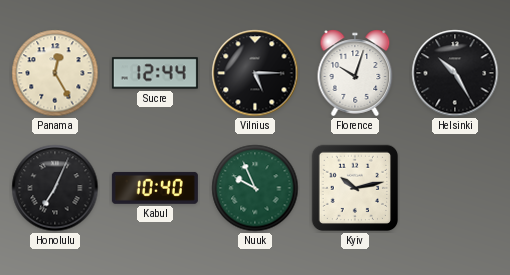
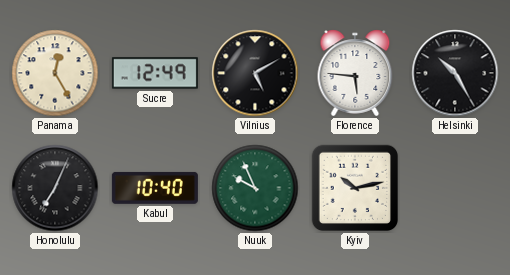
Sucre: 12:44 -> 12:49 (155, 73)
Vilnius: 5:15 -> 5:10 (255, 73)
Florence: 10:03 -> 5:46 (355, 73)
